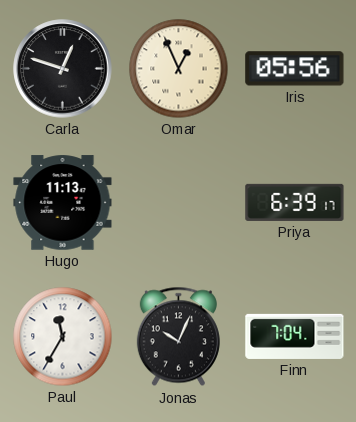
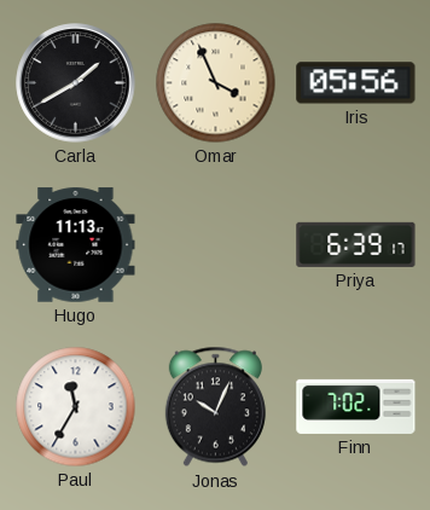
Carla: 12:48 -> 1:40 (76, 83)
Omar: 12:56 -> 3:56 (216, 83)
Finn: 7:04 -> 7:02 (356, 406)
